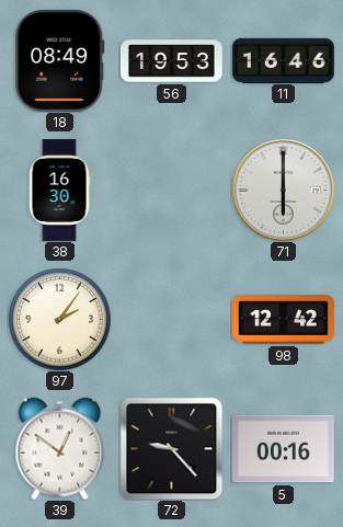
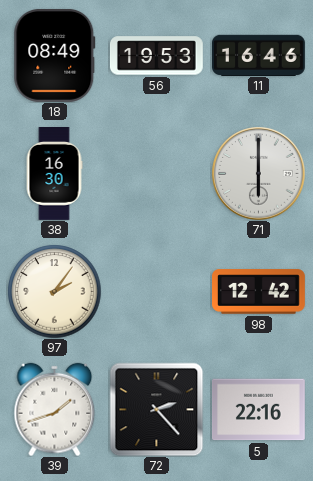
39: 12:51 -> 1:42 (55, 409)
72: 9:23 -> 2:23 (156, 409)
5: 00:16 -> 22:16 (258, 410)
